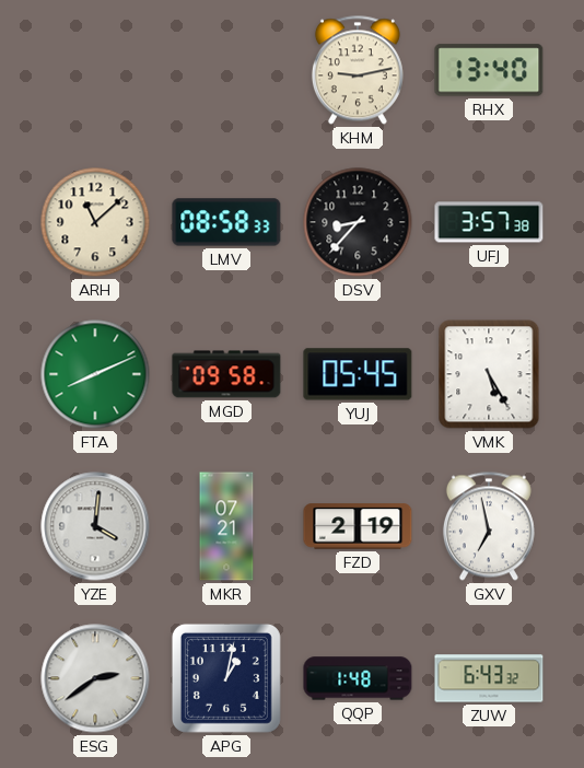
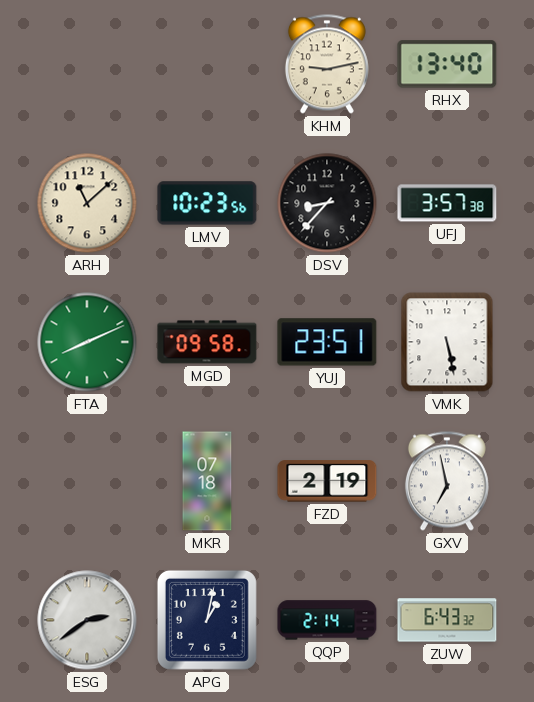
LMV: 08:58 -> 10:23 (207, 203)
YUJ: 05:45 -> 23:51 (327, 342)
VMK: 5:25 -> 5:28 (447, 342)
YZE: 4:01 -> none (95, 526)
MKR: 07:21 -> 07:18 (207, 481)
QQP: 1:48 -> 2:14 (327, 620)
